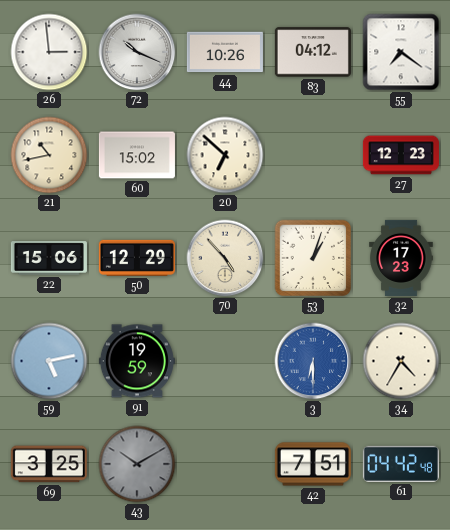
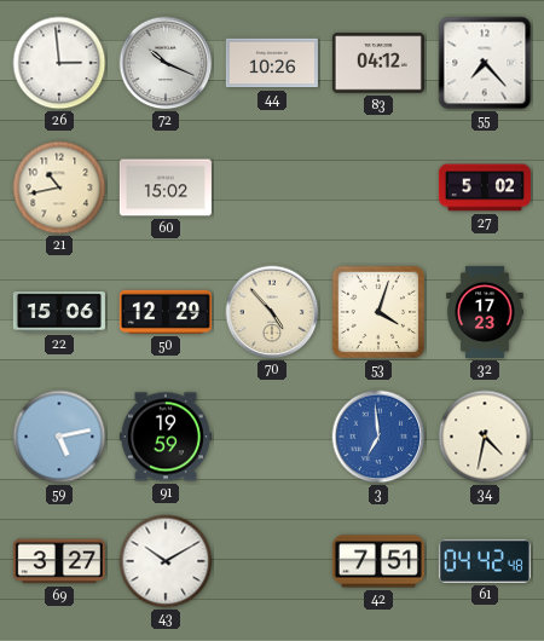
55: 7:21 -> 7:23 (485, 63)
20: 6:52 -> none (225, 155)
27: 12:23 -> 5:02 (485, 187)
53: 1:03 -> 4:03 (378, 312)
3: 6:30 -> 6:59 (378, 437)
34: 4:35 -> 4:32 (485, 437)
69: 3:25 -> 3:27 (59, 561)
43 dial: grey -> white (166, 561)
